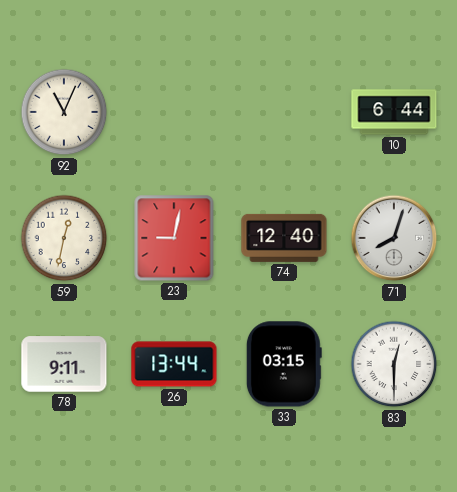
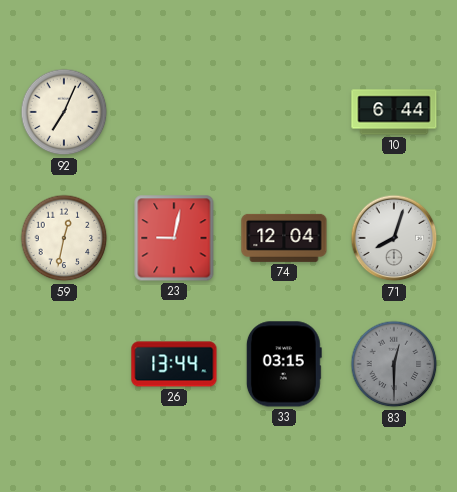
92: 11:04 -> 7:04 (64, 112)
74: 12:40 -> 12:04 (284, 238)
78: 9:11 -> none (64, 364)
83 dial: white -> grey (394, 364)
